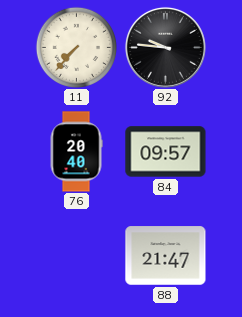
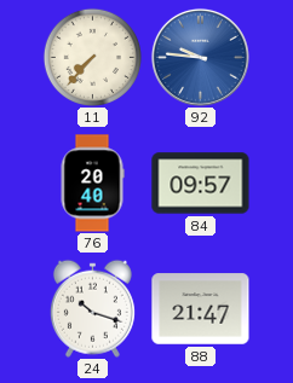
92 dial: black -> blue (200, 57)
24: none -> 10:18 (92, 308)
